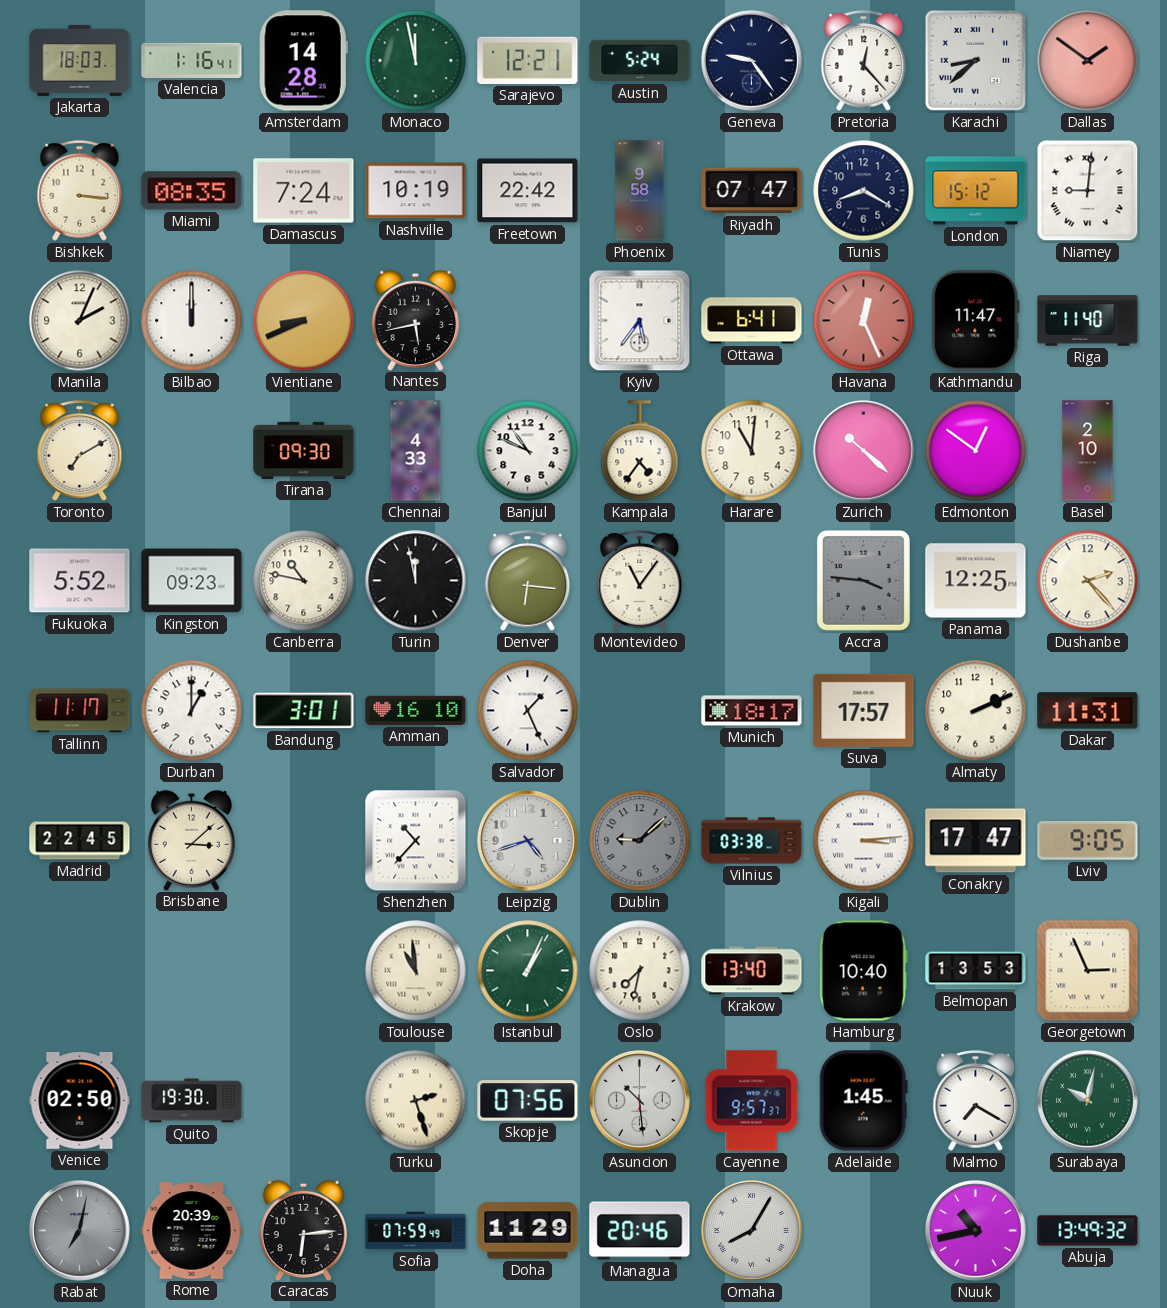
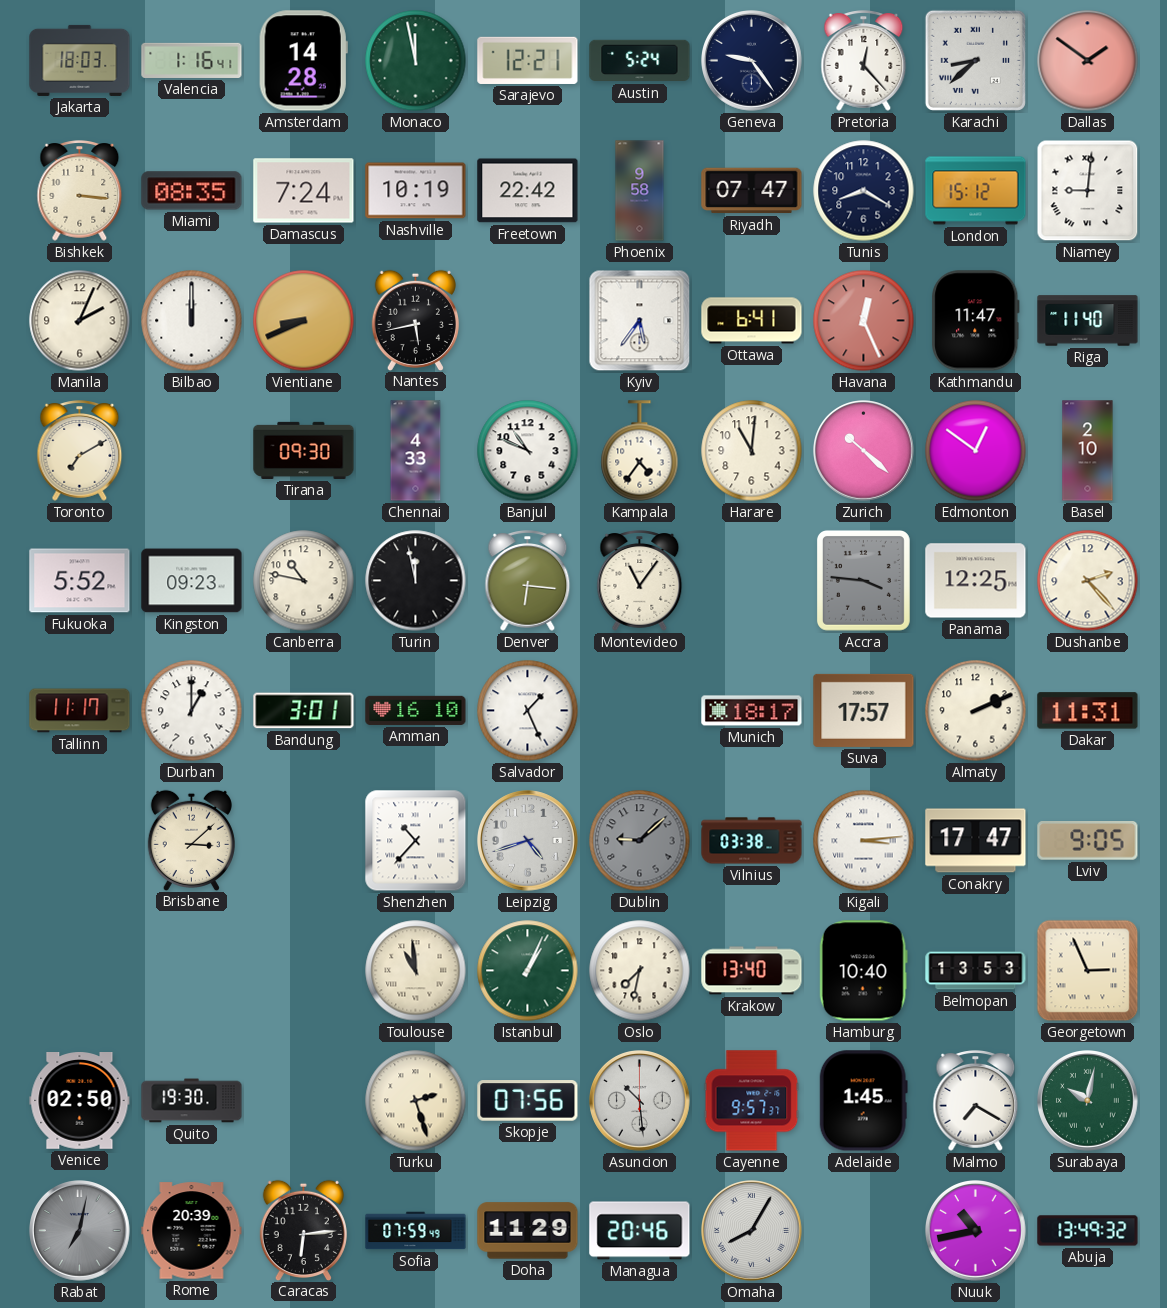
Madrid: 22:45 -> none (80, 841)
